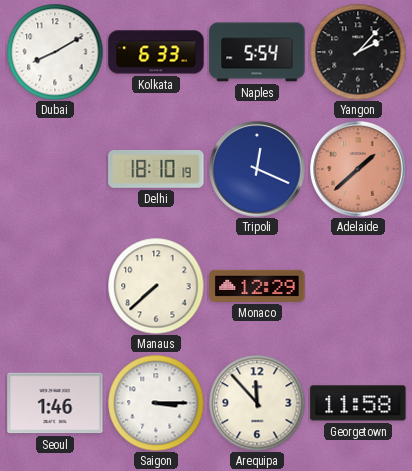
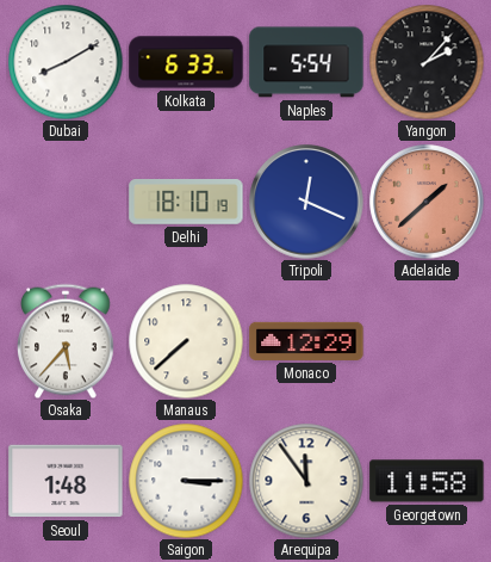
Osaka: none -> 5:37 (66, 341)
Seoul: 1:46 -> 1:48 (66, 481)
Arequipa: 11:53 -> 11:54 (306, 481)
